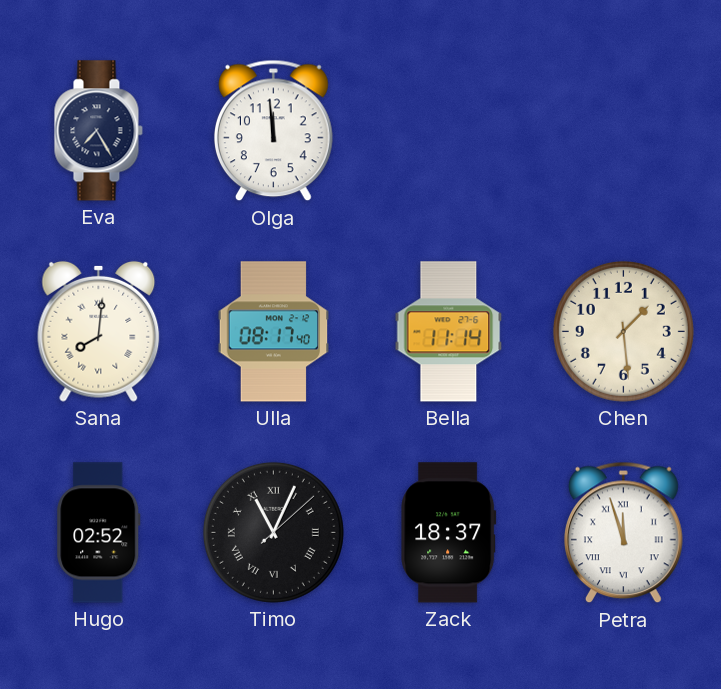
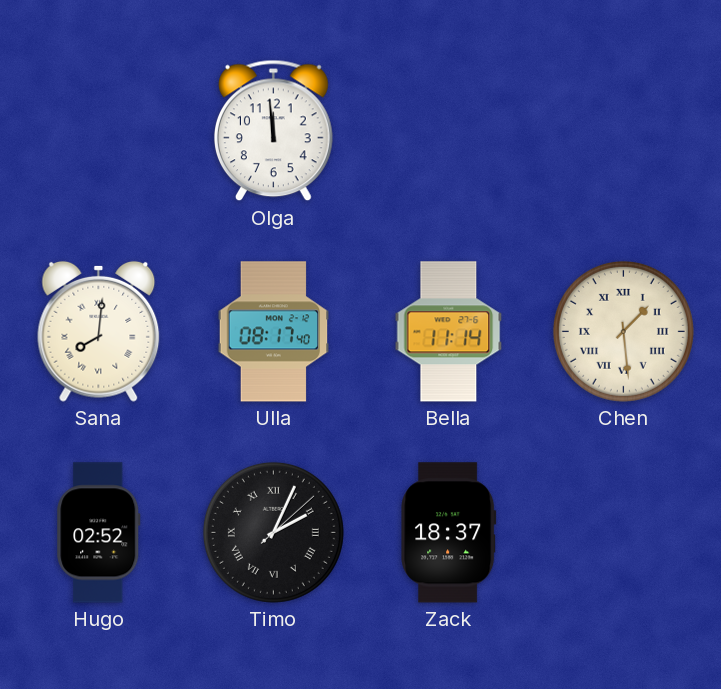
Eva: 7:25 -> none (98, 131)
Chen numerals: Arabic -> Roman (623, 331)
Timo: 11:04 -> 2:04 (273, 532)
Petra: 11:57 -> none (623, 533)
